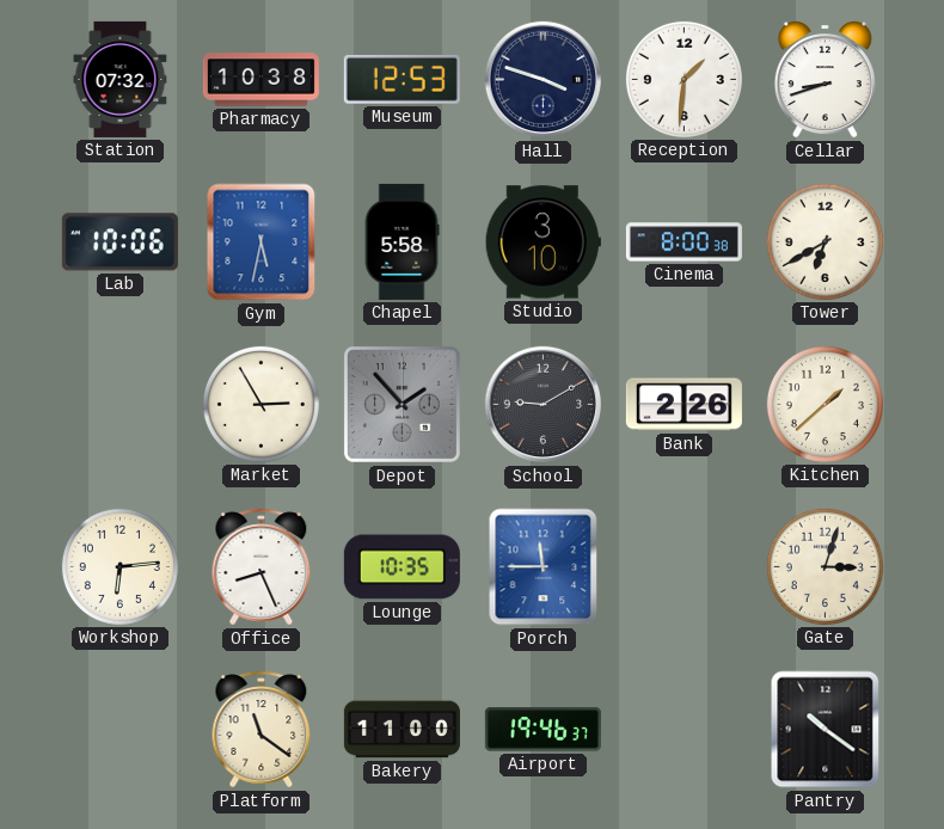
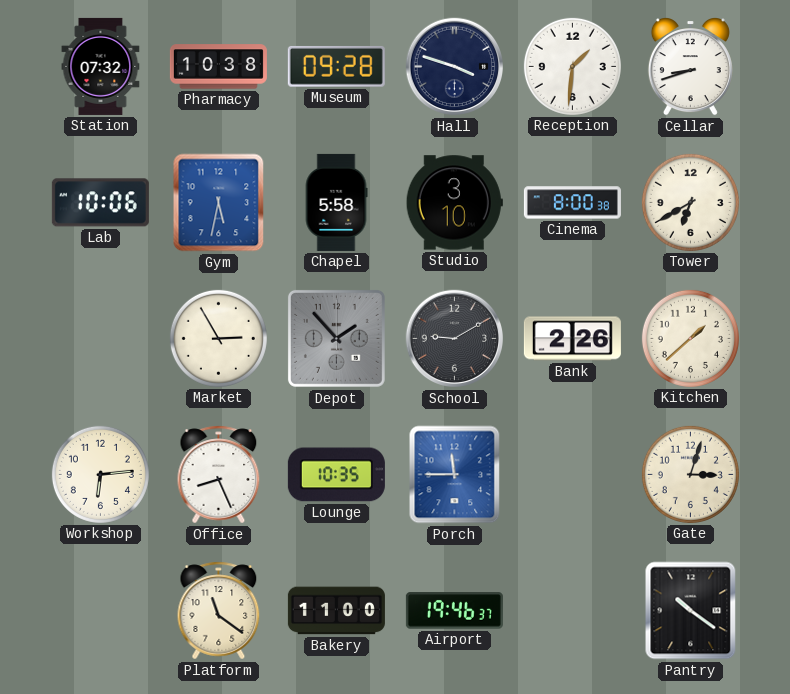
Museum: 12:53 -> 09:28 (336, 66)
